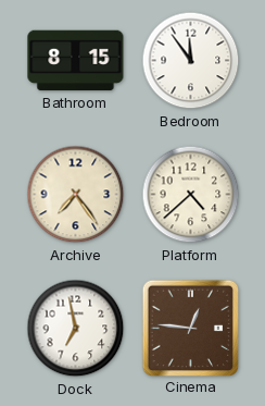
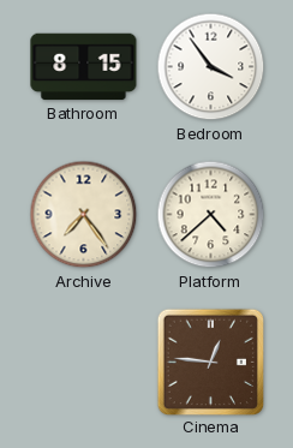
Bedroom: 11:54 -> 3:54 (211, 67)
Dock: 6:58 -> none (76, 329)
